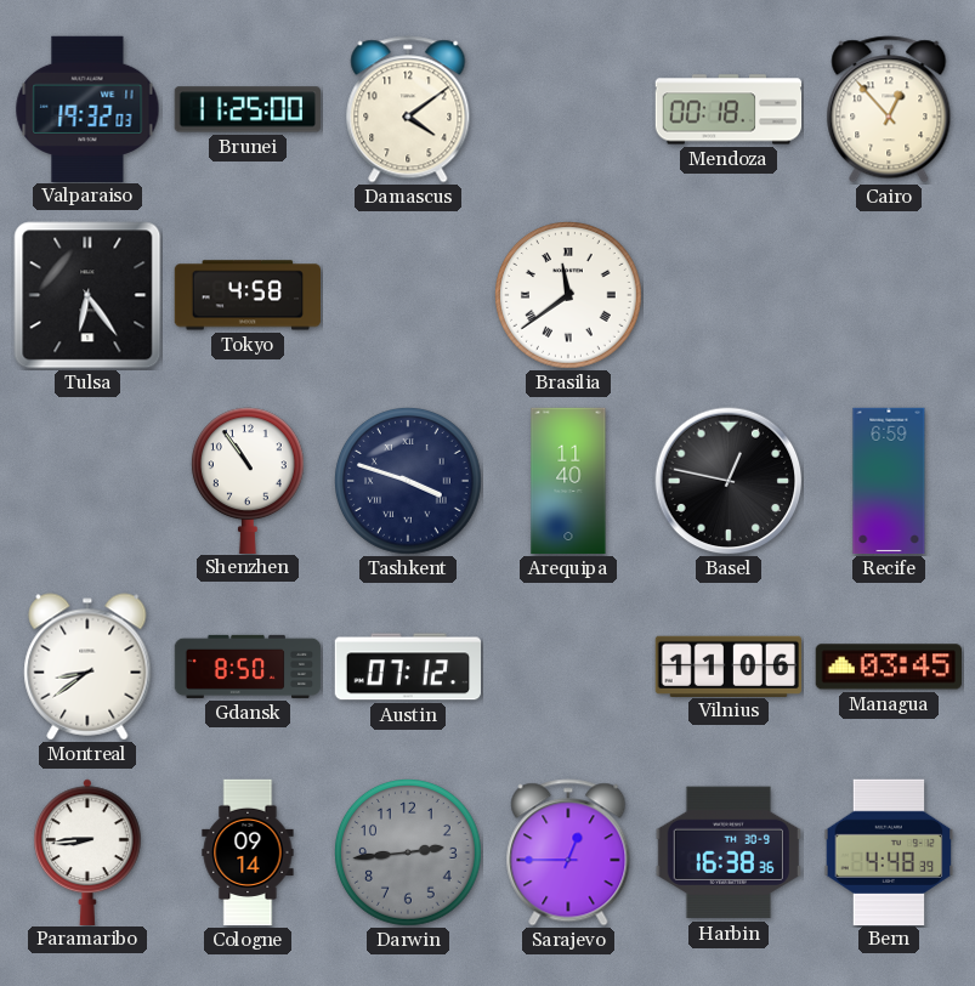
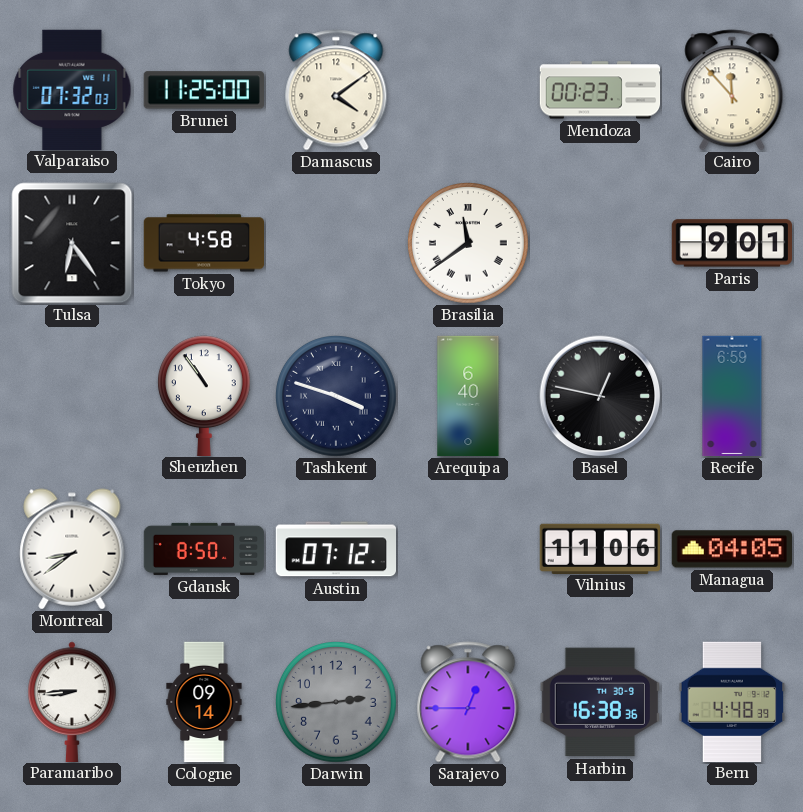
Valparaiso: 19:32 -> 07:32 (72, 89)
Mendoza: 00:18 -> 00:23 (600, 90)
Cairo: 12:53 -> 11:53 (732, 90)
Paris: none -> 9:01 (731, 243)
Arequipa: 11:40 -> 6:40 (468, 396)
Managua: 03:45 -> 04:05 (731, 549)
